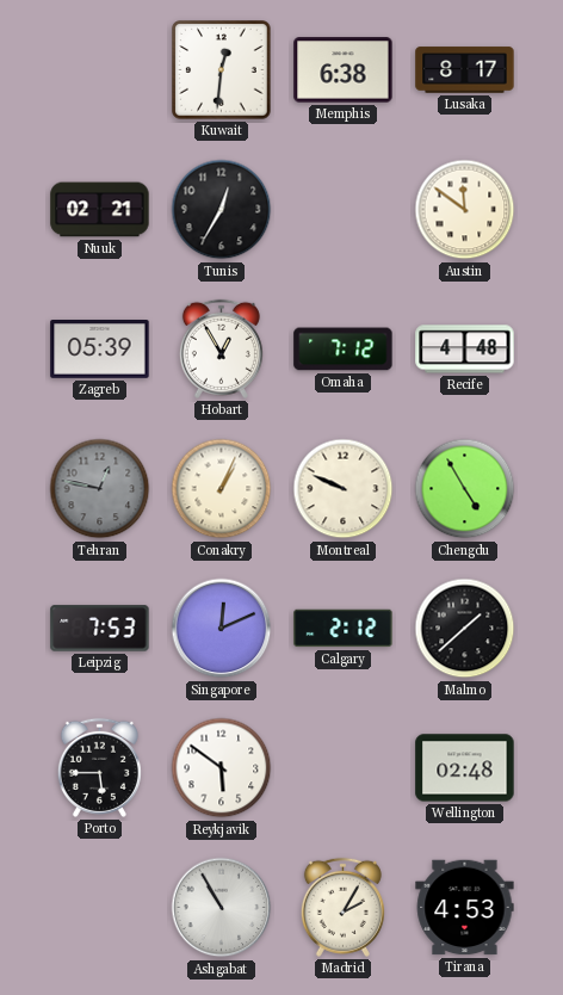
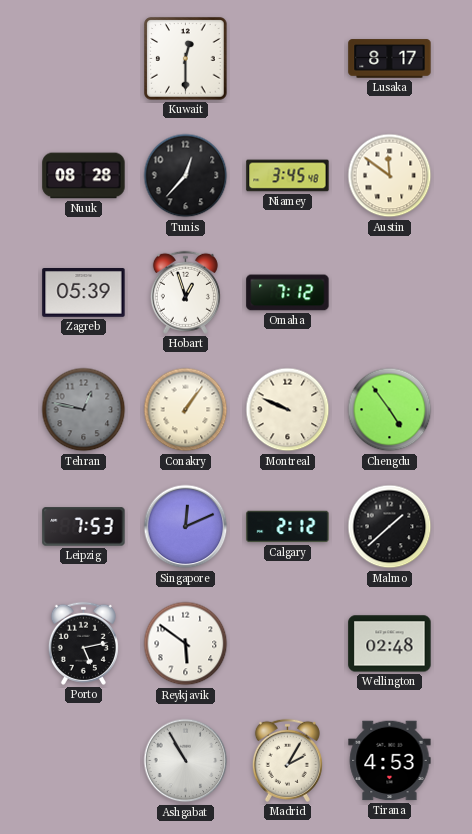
Kuwait: 12:31 -> 12:30 (186, 59)
Memphis: 6:38 -> none (344, 70)
Nuuk: 02:21 -> 08:28 (84, 176)
Tunis: 12:35 -> 12:37 (186, 176)
Niamey: none -> 3:45 (288, 176)
Hobart: 12:55 -> 12:57 (185, 292)
Recife: 4:48 -> none (465, 350)
Conakry: 1:04 -> 1:06 (186, 410)
Chengdu: 4:55 -> 4:54 (390, 410)
Porto: 5:45 -> 5:13 (83, 643)
